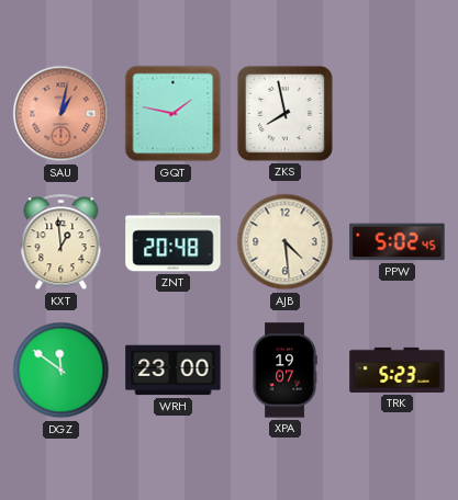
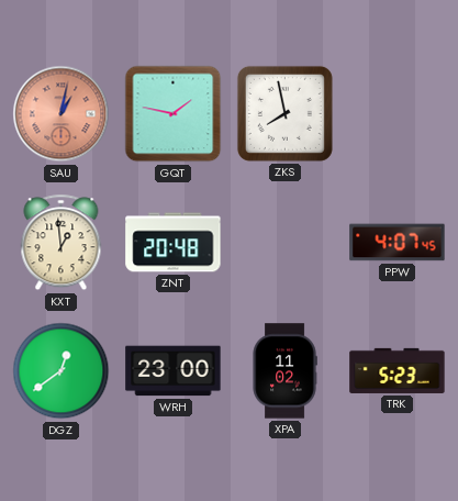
AJB: 4:29 -> none (286, 242)
PPW: 5:02 -> 4:07 (398, 243)
DGZ: 11:51 -> 12:39 (62, 371)
XPA: 19:07 -> 11:02 (284, 371)
